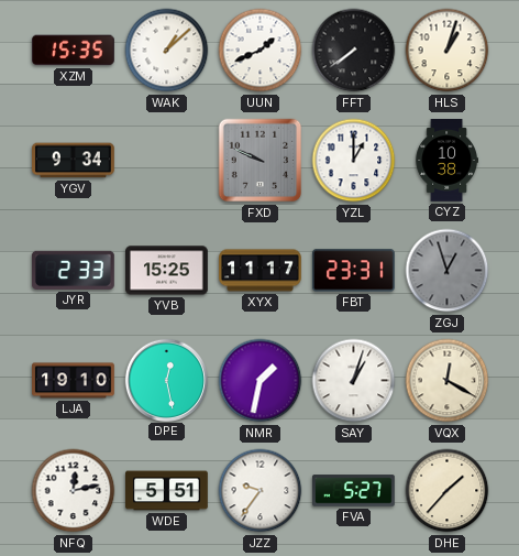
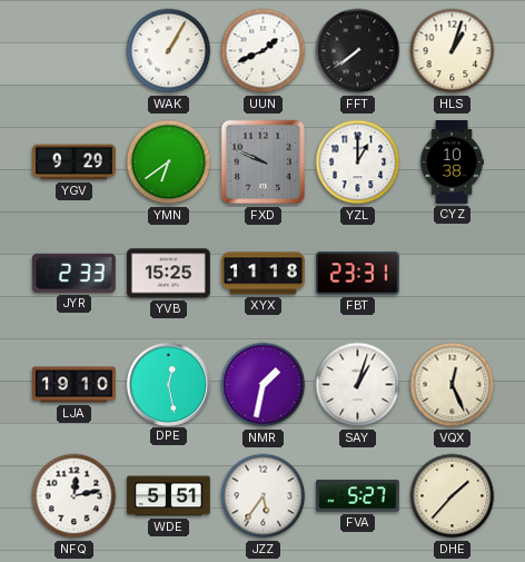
XZM: 15:35 -> none (73, 51)
WAK: 1:08 -> 1:05 (169, 51)
YGV: 9:34 -> 9:29 (75, 162)
YMN: none -> 6:39 (169, 162)
XYX: 11:17 -> 11:18 (264, 274)
ZGJ: 12:57 -> none (448, 271)
VQX: 12:20 -> 12:26 (453, 385)
JZZ: 9:36 -> 5:36 (264, 496)
